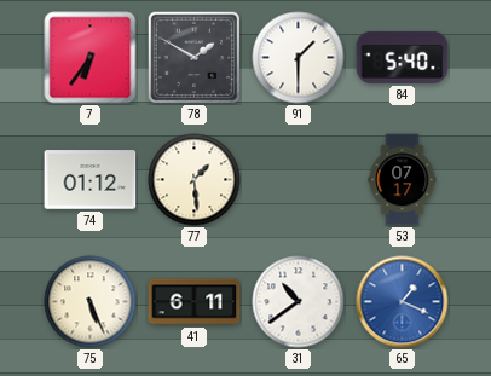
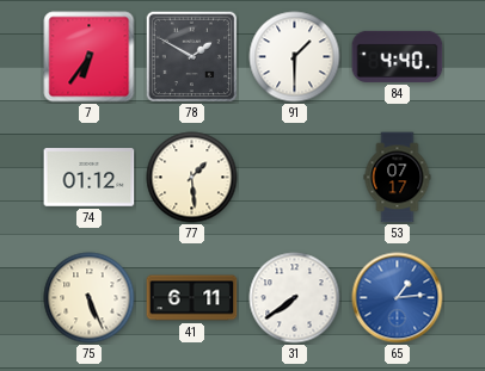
84: 5:40 -> 4:40 (398, 56)
31: 10:39 -> 7:39 (295, 298)
65: 1:19 -> 1:14 (398, 298)
